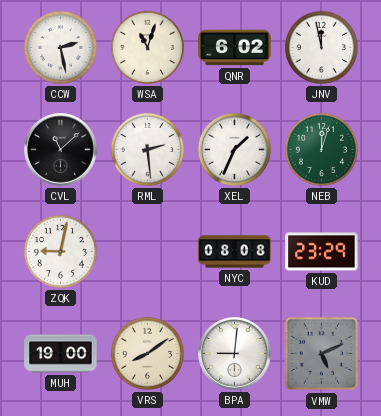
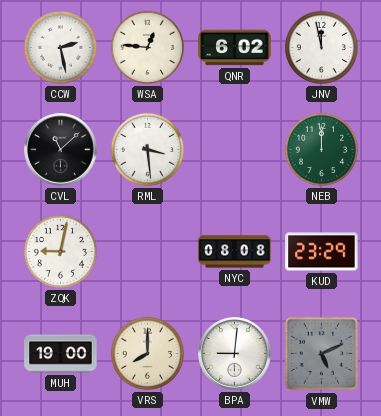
WSA: 11:03 -> 12:46 (147, 47)
RML: 2:29 -> 3:29 (147, 149)
XEL: 1:34 -> none (234, 149)
NEB: 12:03 -> 12:00 (321, 149)
VRS: 8:09 -> 8:00 (147, 353)
